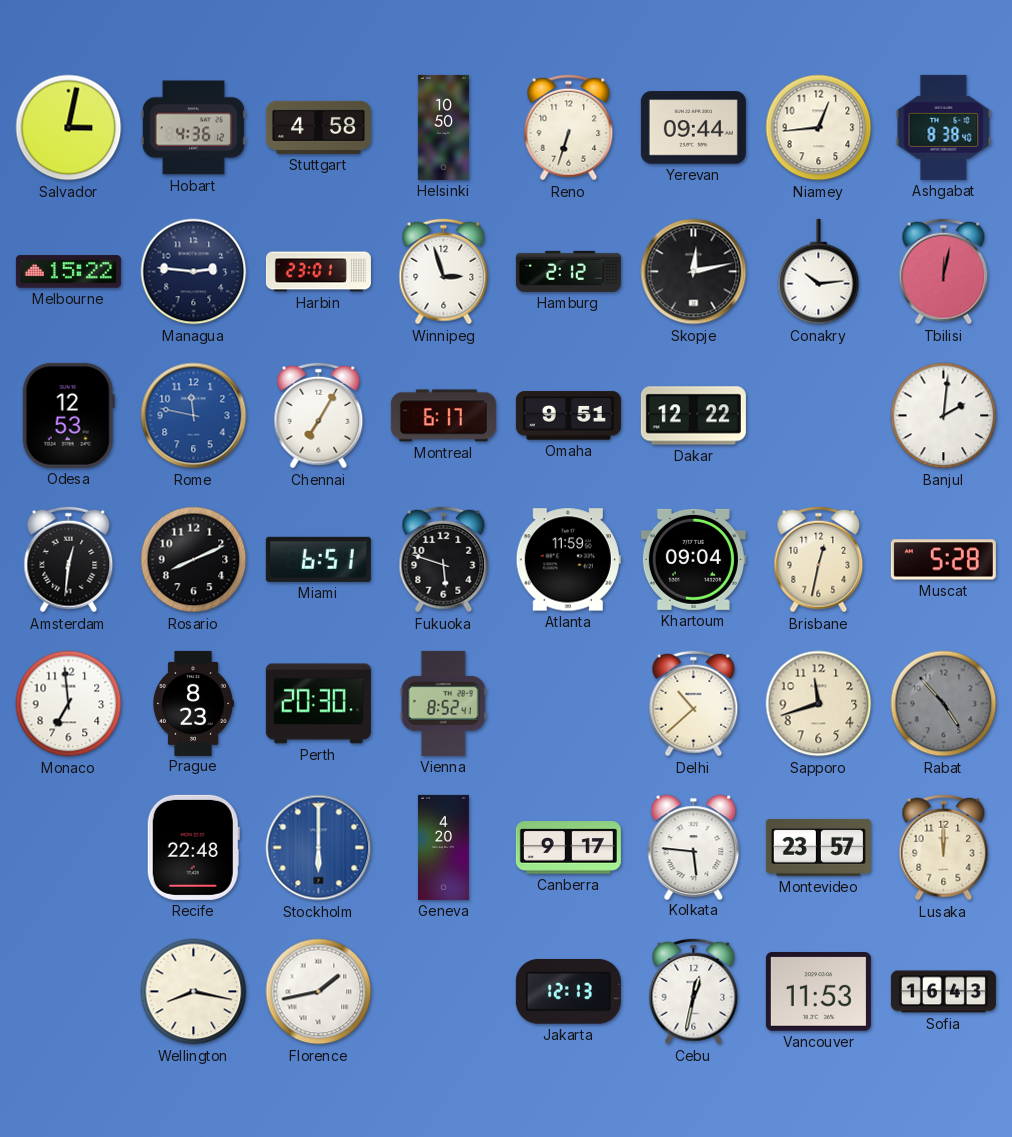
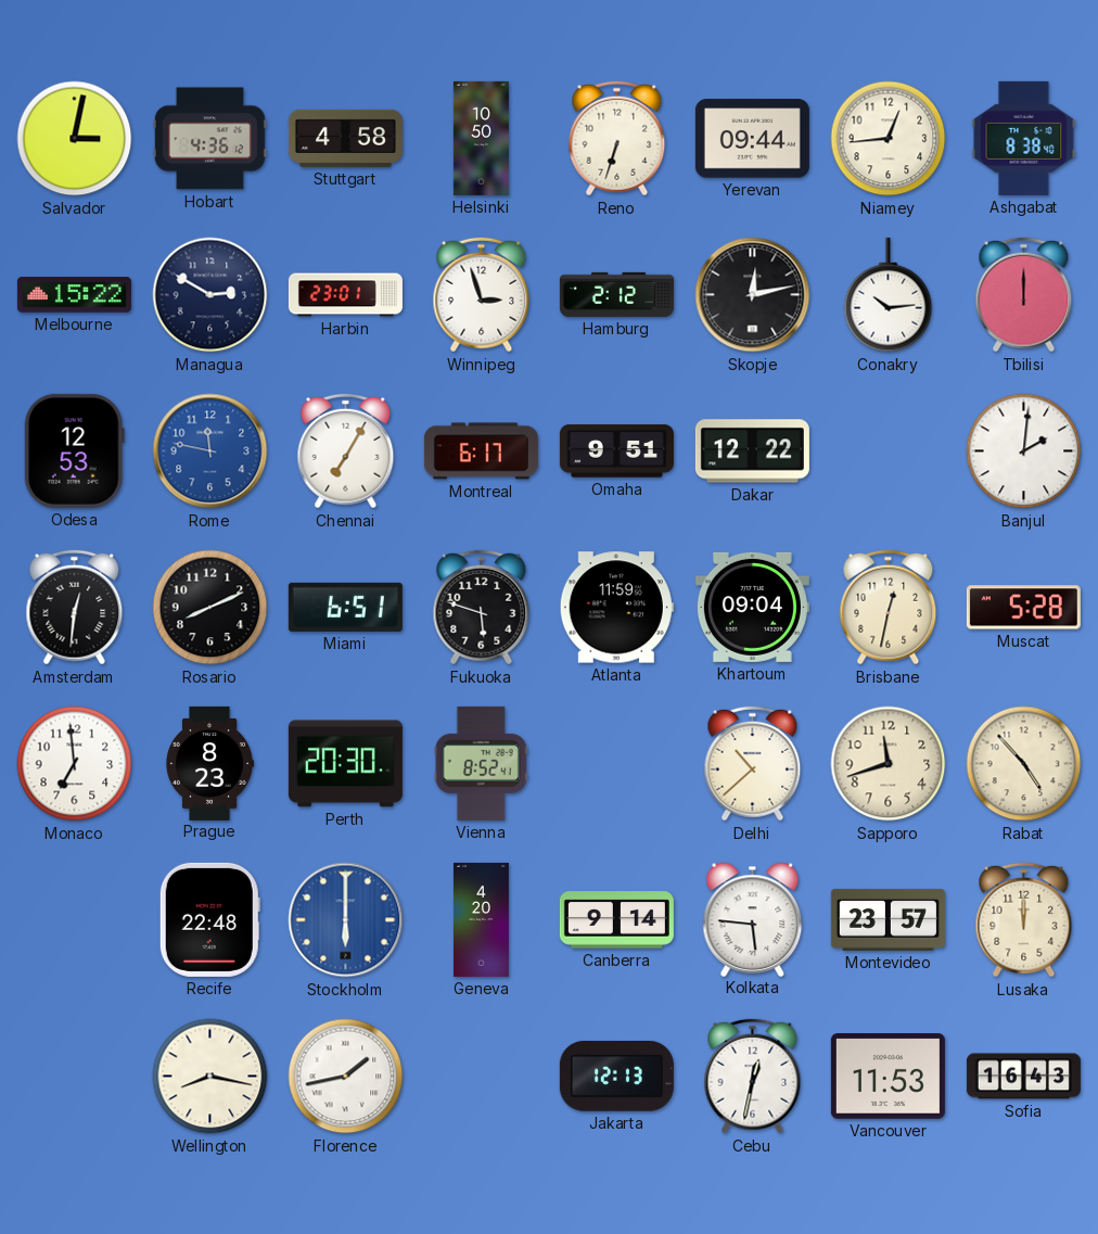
Managua: 2:46 -> 2:50 (210, 295)
Tbilisi: 12:02 -> 12:00 (1024, 295)
Rabat dial: grey -> cream (1024, 764)
Canberra: 9:17 -> 9:14 (616, 920)
